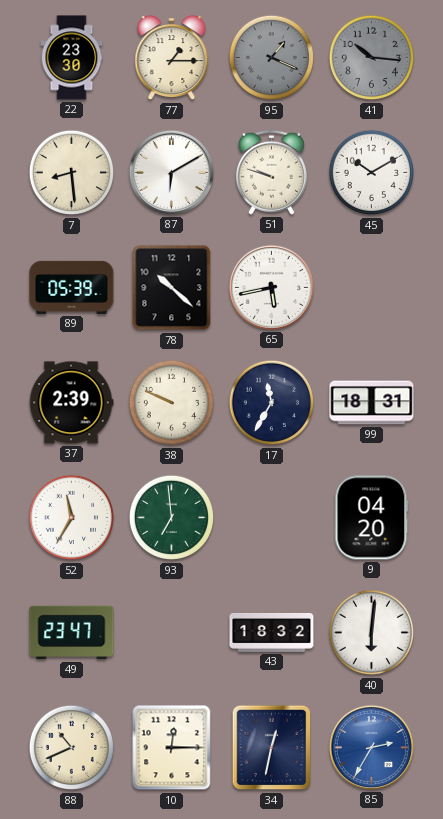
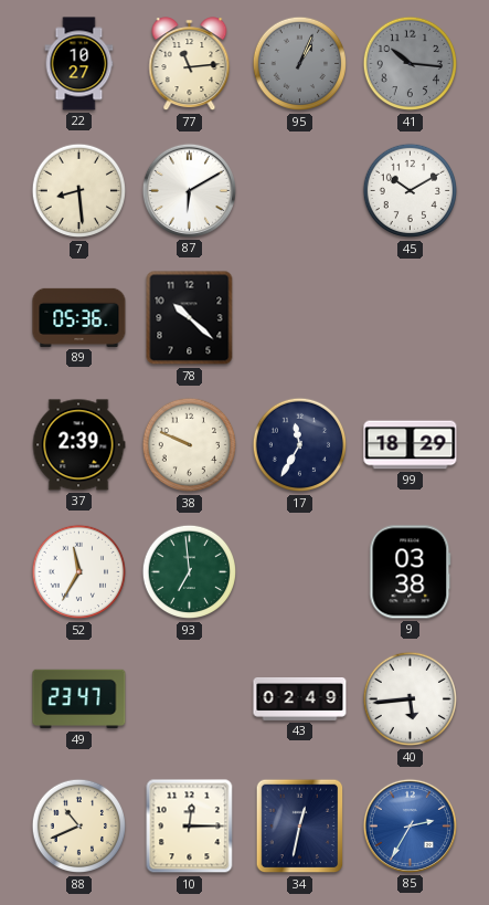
22: 23:30 -> 10:27 (79, 64)
77: 1:15 -> 11:14 (190, 64)
95: 1:19 -> 1:04 (300, 64)
51: 9:48 -> none (271, 172)
89: 05:39 -> 05:36 (79, 317)
65: 5:43 -> none (271, 287)
99: 18:31 -> 18:29 (411, 445)
9: 04:20 -> 03:38 (411, 572)
43: 18:32 -> 02:49 (300, 699)
40: 6:01 -> 5:44 (411, 699)
